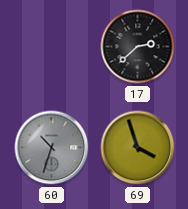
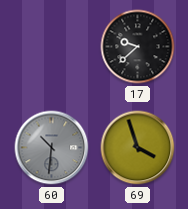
17: 2:38 -> 9:38 (138, 47)
60: 10:33 -> 10:31 (52, 148)
